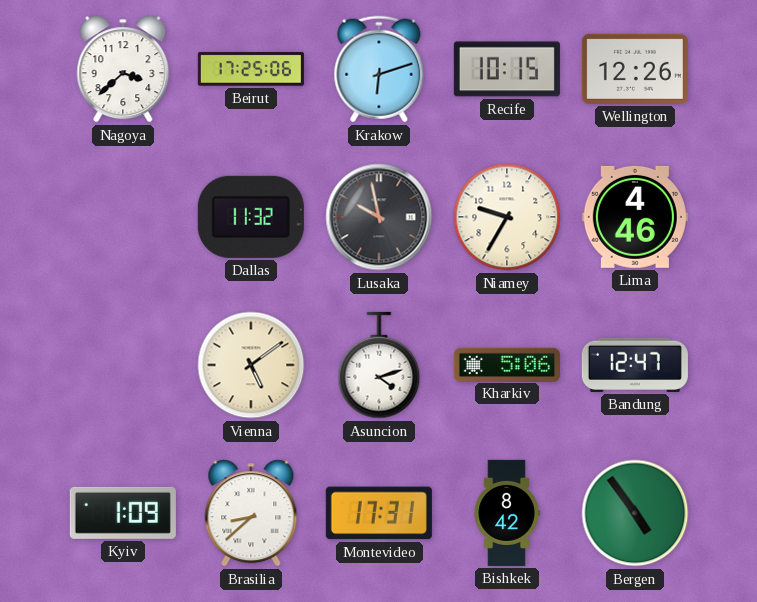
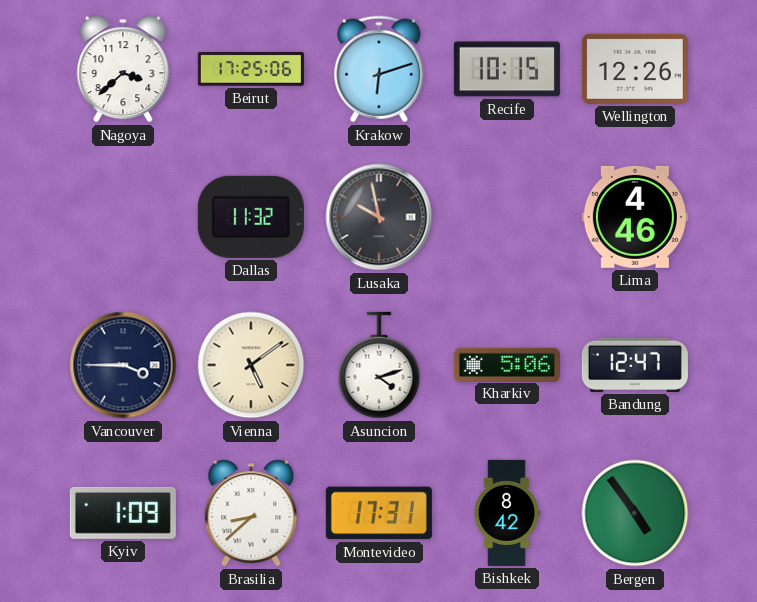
Niamey: 9:35 -> none (507, 217)
Vancouver: none -> 3:45 (123, 365)
